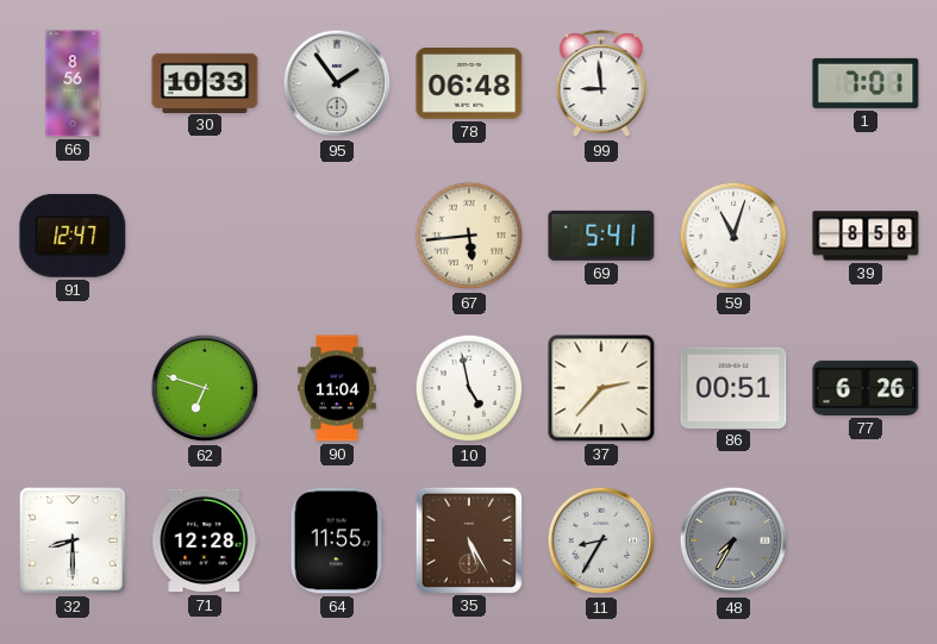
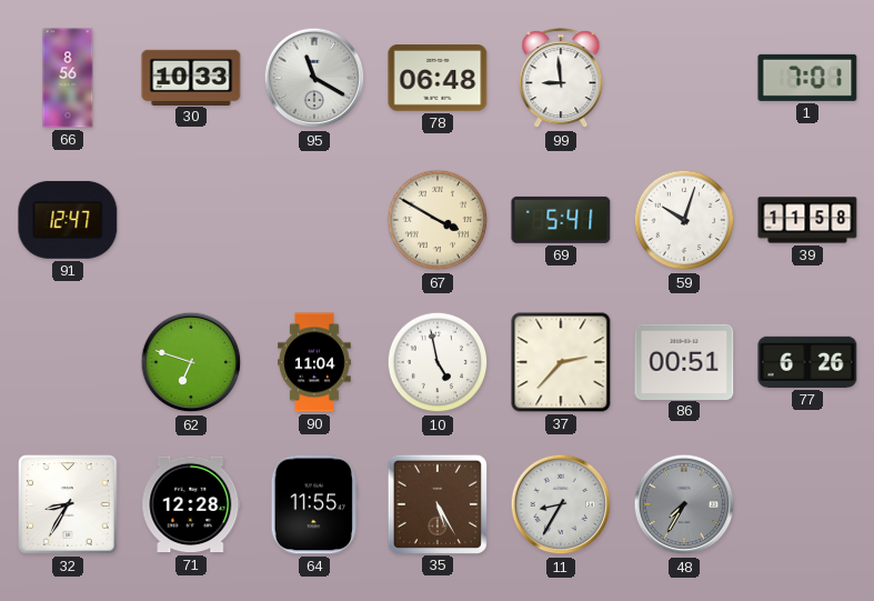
95: 1:54 -> 11:20 (314, 78)
67: 5:44 -> 3:50 (438, 220)
59: 11:03 -> 10:03 (684, 220)
39: 8:58 -> 11:58 (807, 220)
32: 8:30 -> 8:35 (68, 504)
